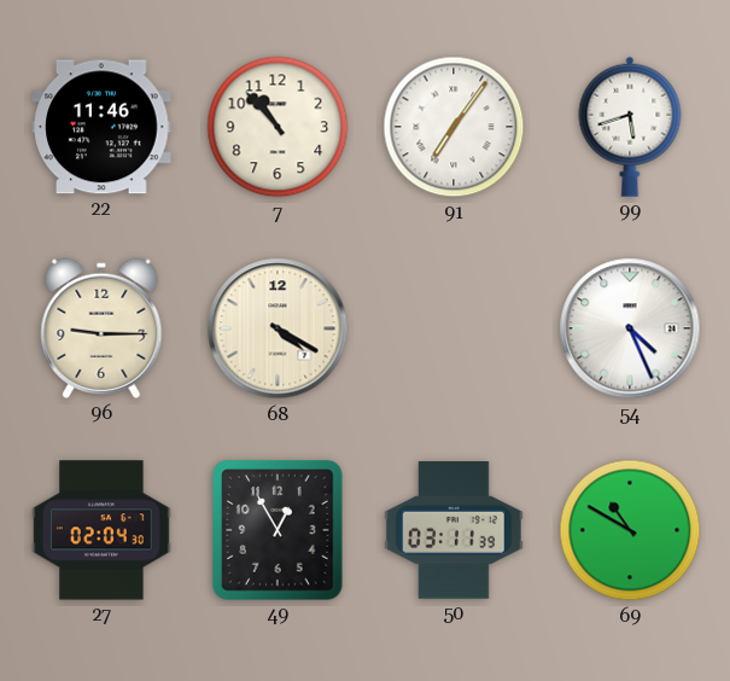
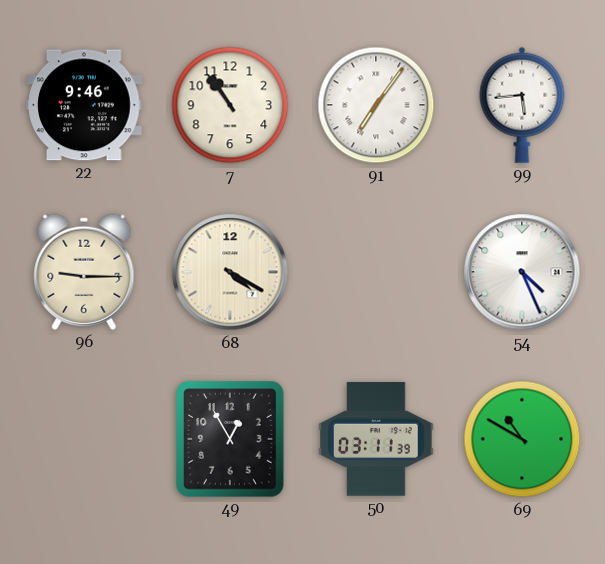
22: 11:46 -> 9:46 (84, 105)
7: 10:53 -> 10:54 (230, 105)
99: 5:42 -> 5:44 (522, 105)
27: 02:04 -> none (101, 530)
